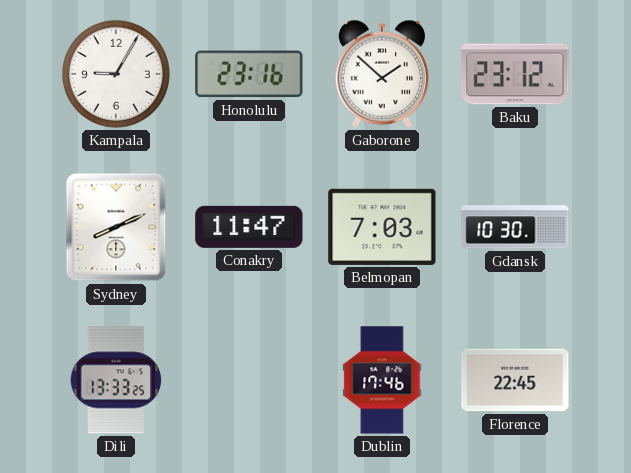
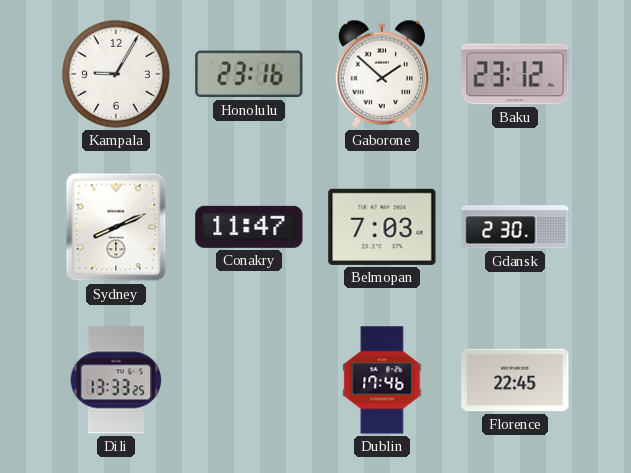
Gdansk: 10:30 -> 2:30 (515, 227)
